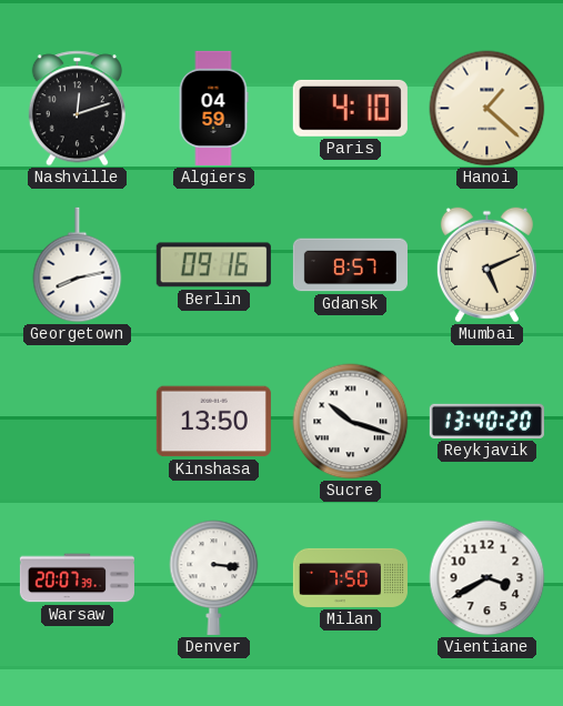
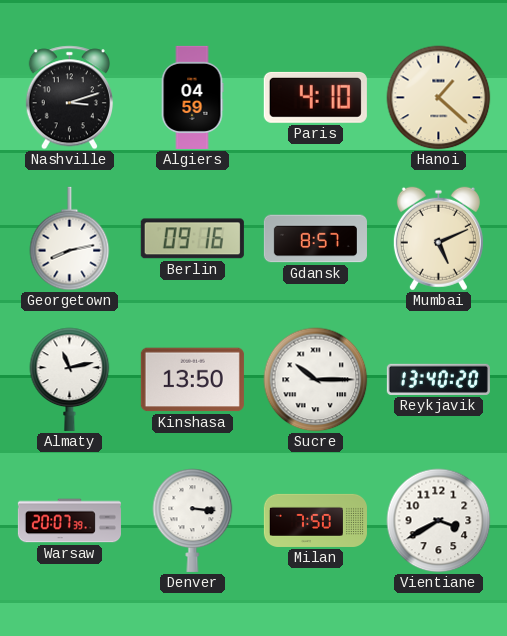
Nashville: 12:12 -> 3:12 (69, 98)
Almaty: none -> 11:13 (70, 379)
Sucre: 10:18 -> 10:15 (316, 380)
